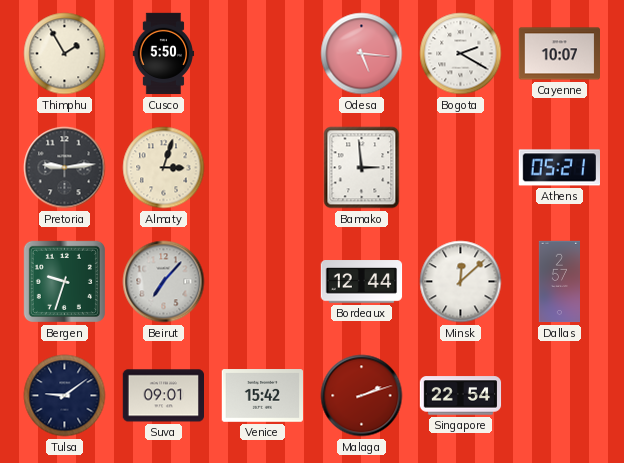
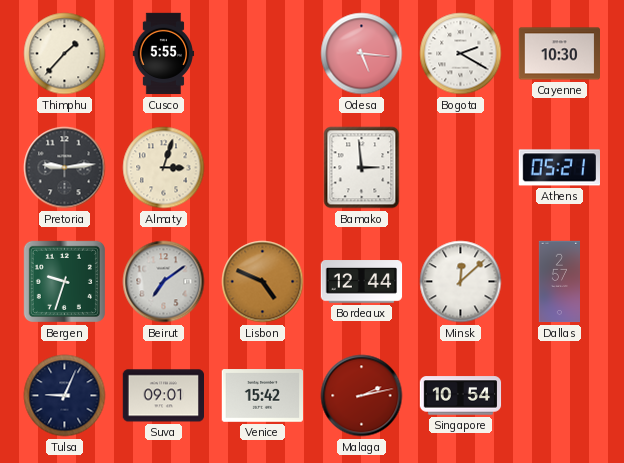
Thimphu: 1:55 -> 1:37 (65, 54)
Cusco: 5:50 -> 5:55 (164, 54)
Cayenne: 10:07 -> 10:30 (559, 54)
Beirut: 7:07 -> 7:09 (164, 282)
Lisbon: none -> 4:49 (263, 282)
Tulsa: 9:09 -> 9:04 (65, 396)
Malaga: 2:12 -> 2:13 (362, 396)
Singapore: 22:54 -> 10:54 (461, 396)
